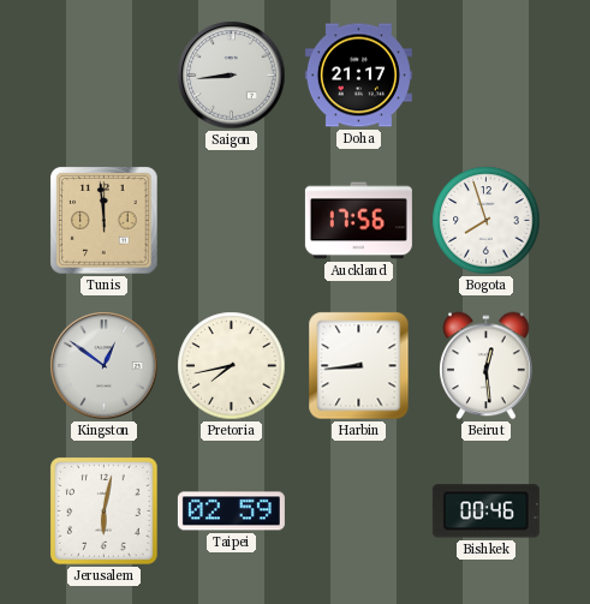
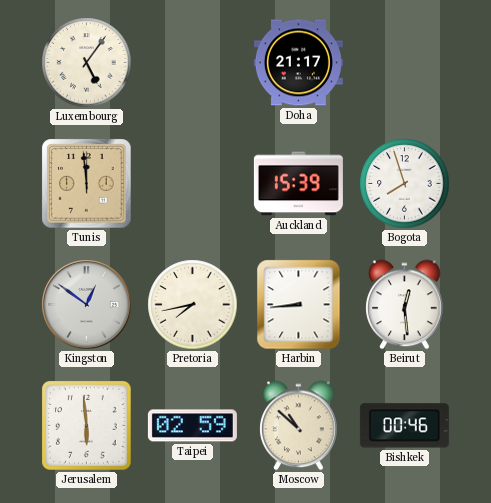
Luxembourg: none -> 5:06 (87, 63)
Saigon: 8:44 -> none (232, 76)
Auckland: 17:56 -> 15:39 (298, 184)
Jerusalem: 6:02 -> 5:59 (87, 426)
Moscow: none -> 10:52 (299, 426)
